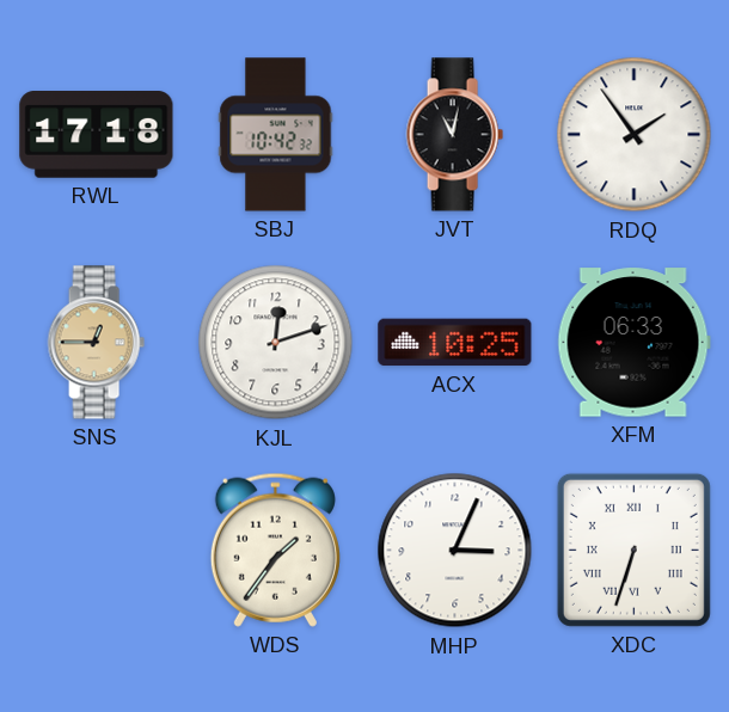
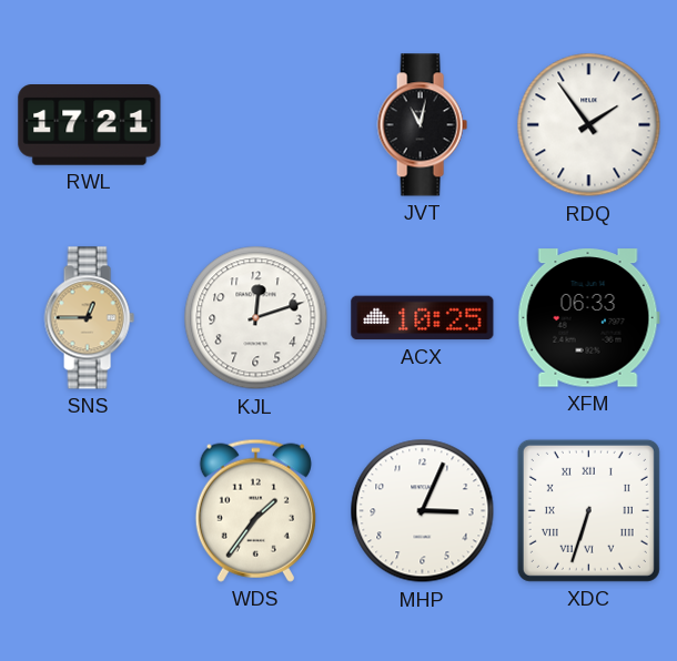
RWL: 17:18 -> 17:21 (90, 125)
SBJ: 10:42 -> none (276, 135)
